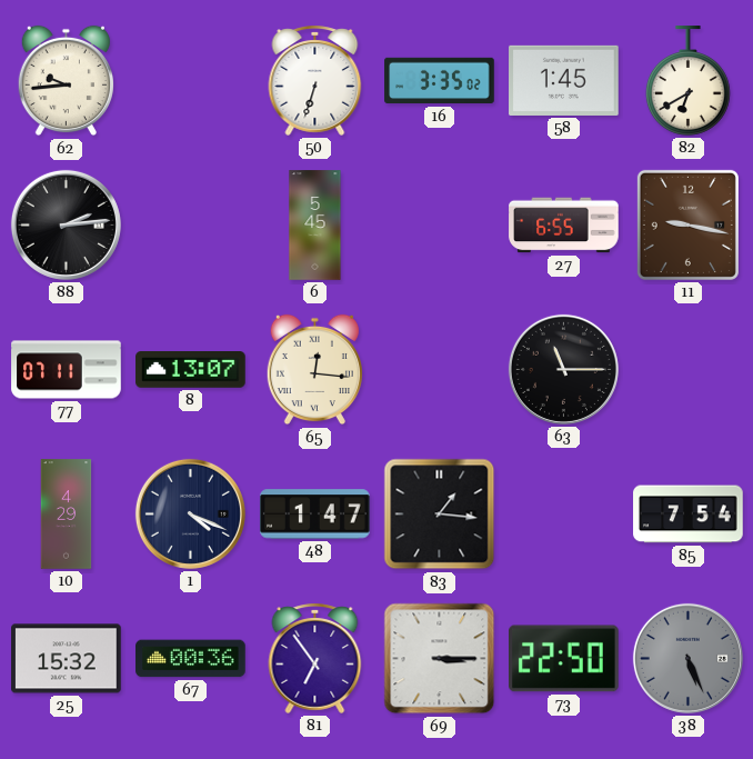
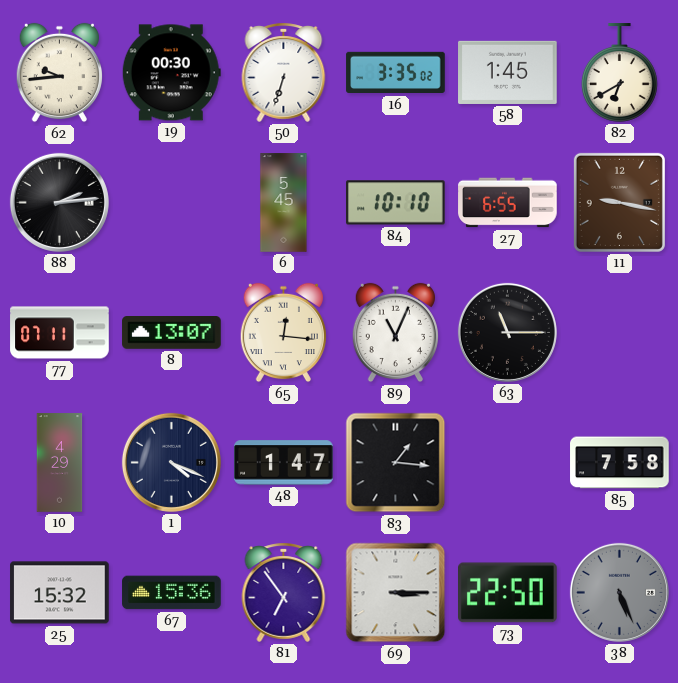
19: none -> 00:30 (171, 73)
84: none -> 10:10 (396, 203)
89: none -> 11:04 (395, 333)
85: 7:54 -> 7:58 (620, 463)
67: 00:36 -> 15:36 (172, 593)
